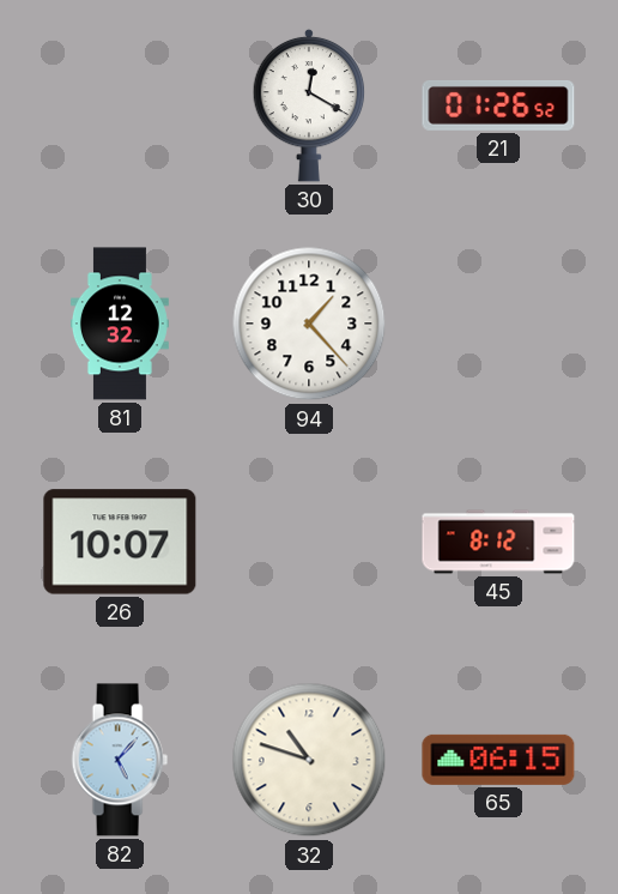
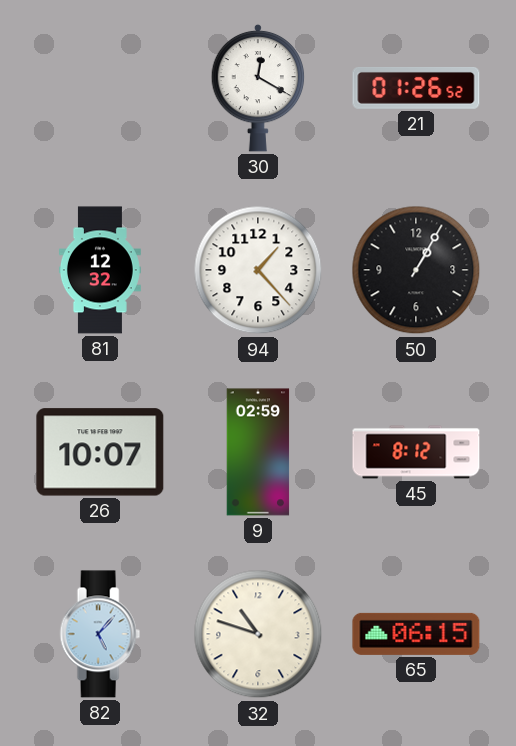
50: none -> 1:05 (416, 270)
9: none -> 02:59 (258, 452)
